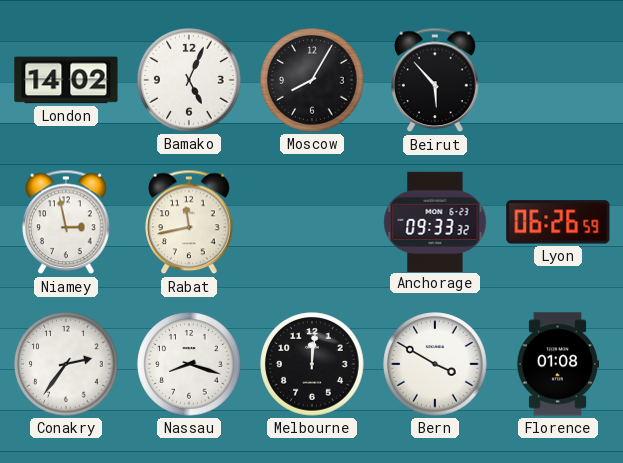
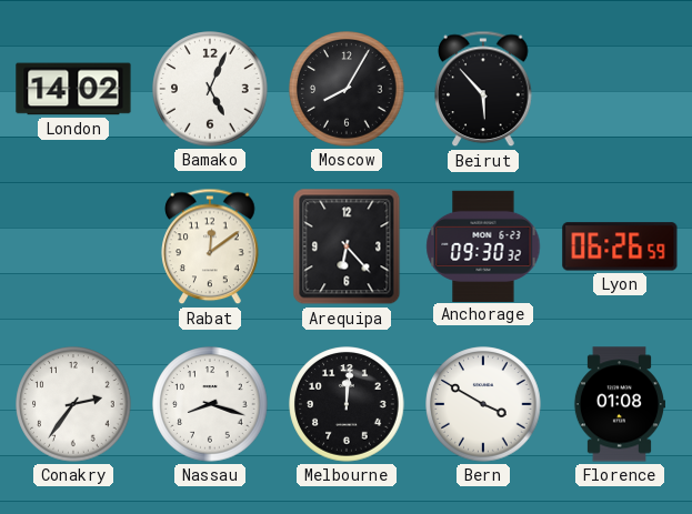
Niamey: 2:58 -> none (66, 222)
Rabat: 11:43 -> 12:09 (210, 246)
Arequipa: none -> 6:23 (347, 246)
Anchorage: 09:33 -> 09:30 (483, 245)
